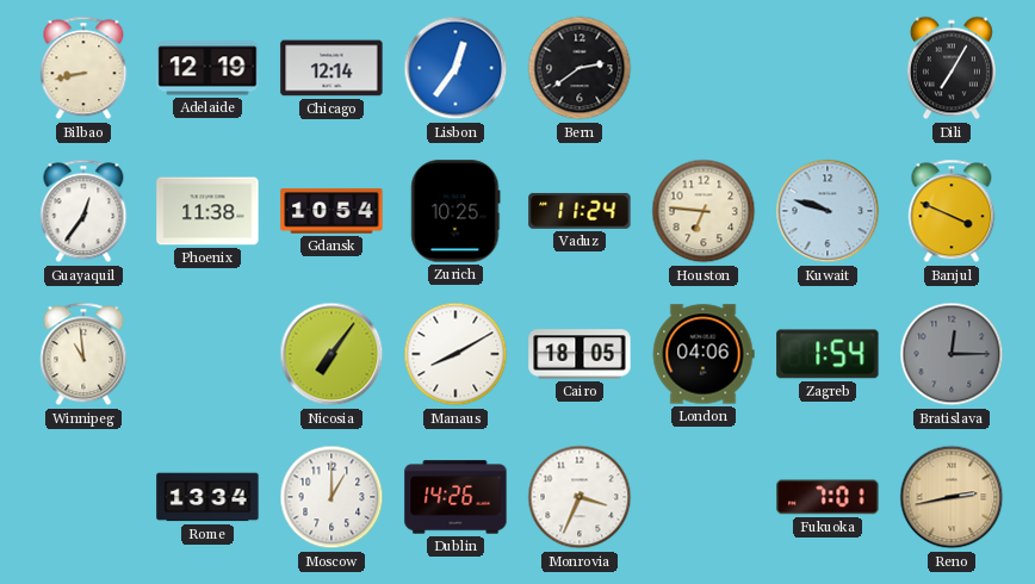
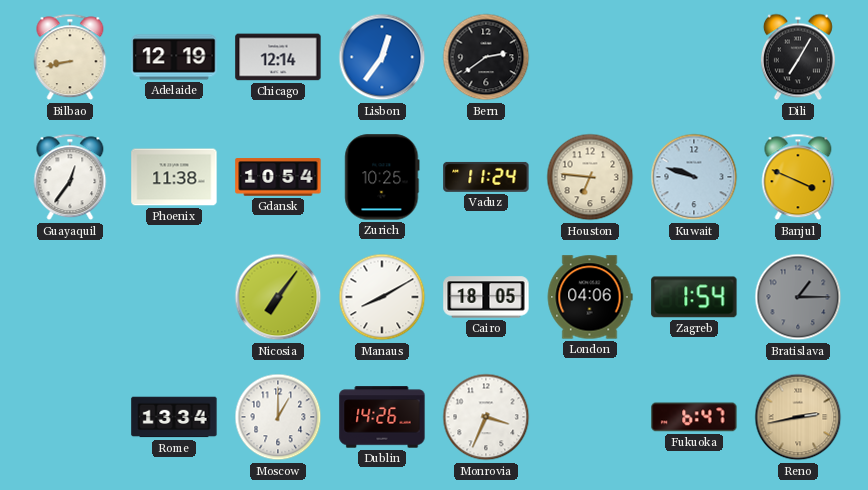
Winnipeg: 10:59 -> none (83, 354)
Bratislava: 12:15 -> 1:15 (798, 297)
Fukuoka: 7:01 -> 6:47 (694, 417)
